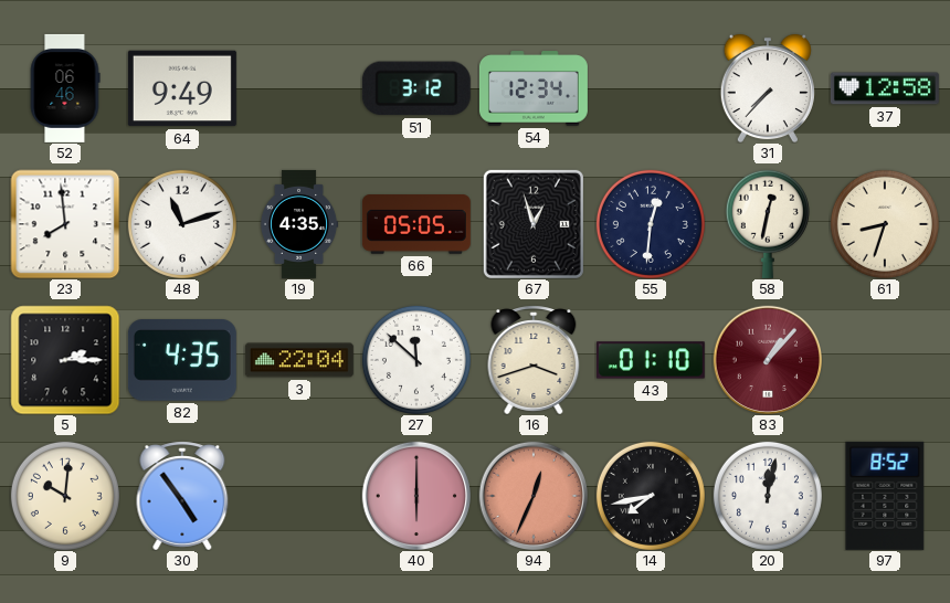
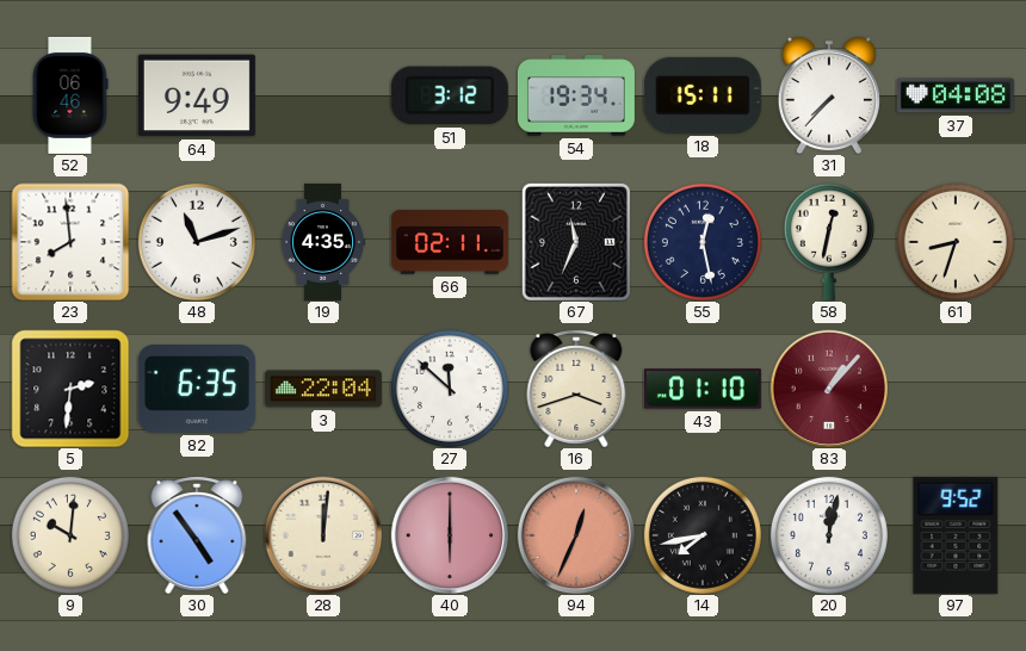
54: 12:34 -> 19:34 (576, 95)
18: none -> 15:11 (703, 95)
37: 12:58 -> 04:08 (956, 95)
66: 05:05 -> 02:11 (450, 243)
67: 12:57 -> 11:34 (576, 242)
55: 12:31 -> 12:28 (703, 242)
5: 2:15 -> 2:31 (70, 389)
82: 4:35 -> 6:35 (197, 389)
28: none -> 12:01 (322, 534)
97: 8:52 -> 9:52 (956, 535)
